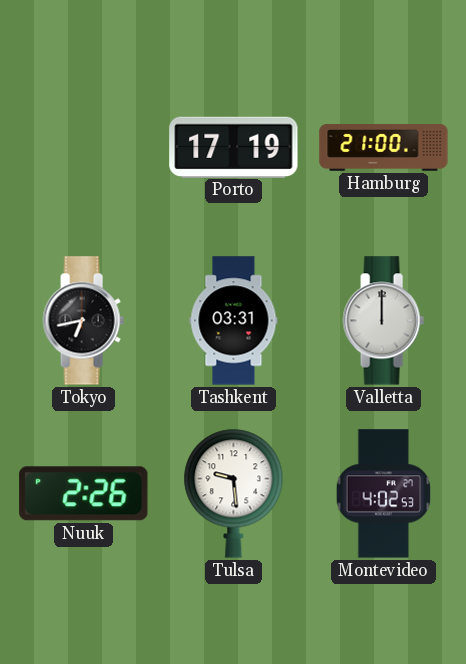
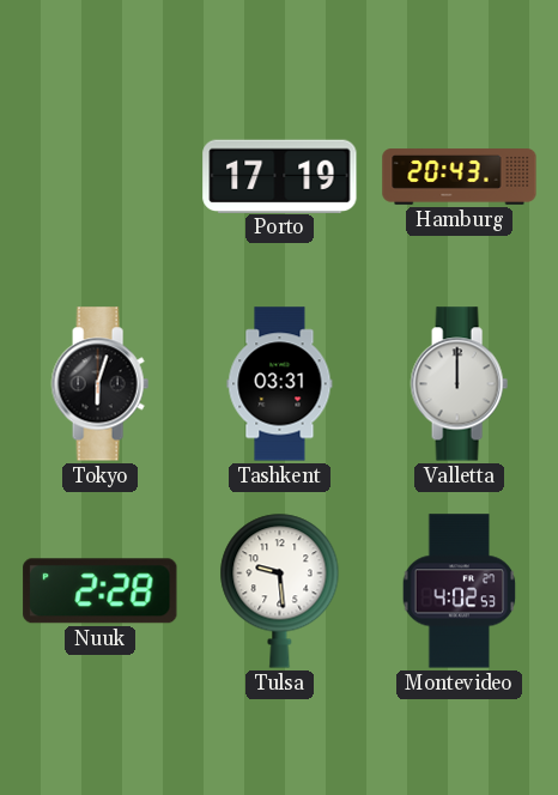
Hamburg: 21:00 -> 20:43 (460, 177)
Tokyo: 6:43 -> 6:03 (99, 384)
Nuuk: 2:26 -> 2:28 (101, 591)
